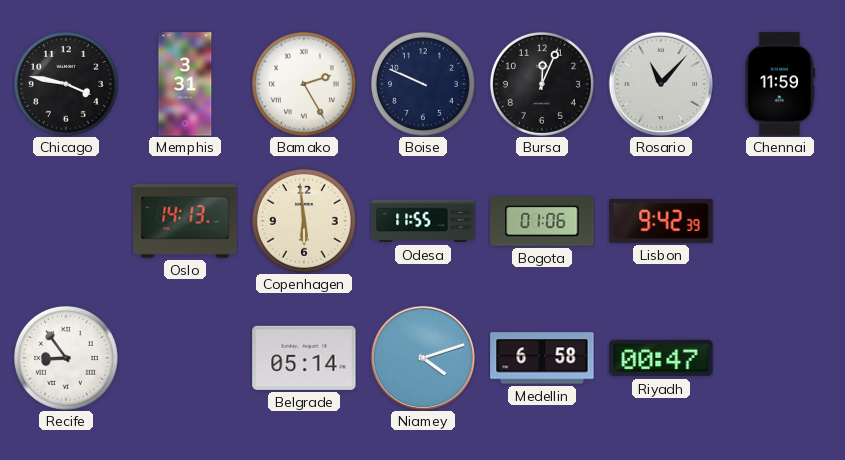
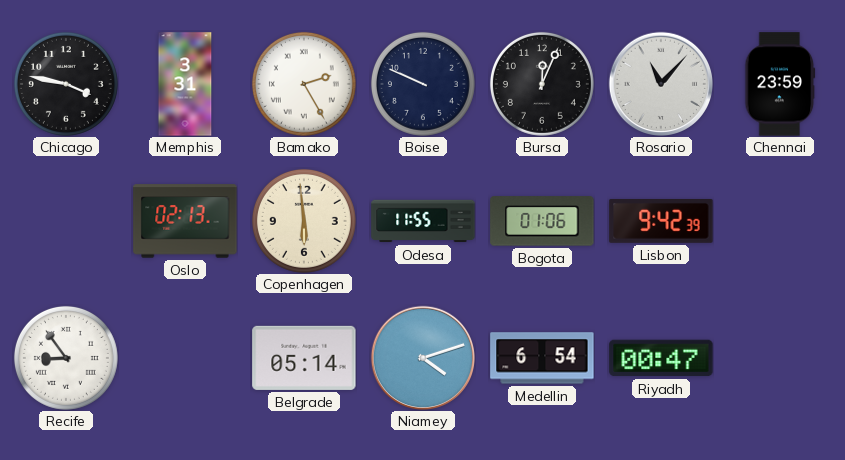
Chennai: 11:59 -> 23:59 (780, 84)
Oslo: 14:13 -> 02:13 (185, 221)
Medellin: 6:58 -> 6:54 (542, 358)
